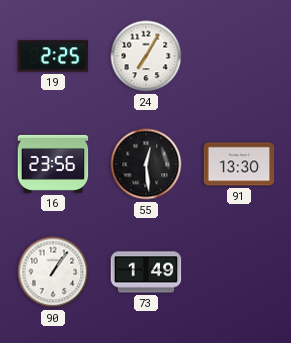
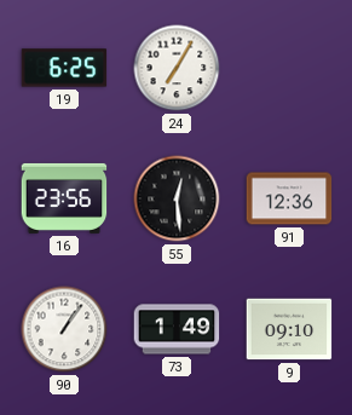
19: 2:25 -> 6:25 (64, 68)
91: 13:30 -> 12:36 (289, 198)
9: none -> 09:10 (289, 329)
